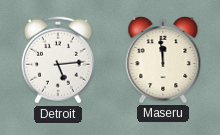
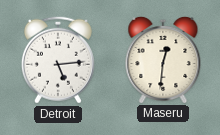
Maseru: 11:59 -> 12:31 (163, 59)
